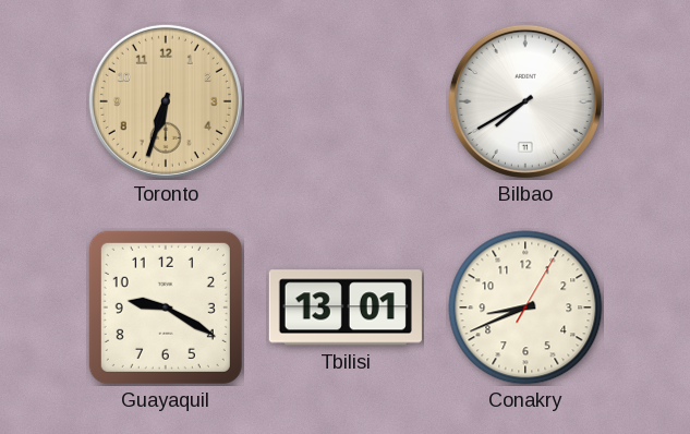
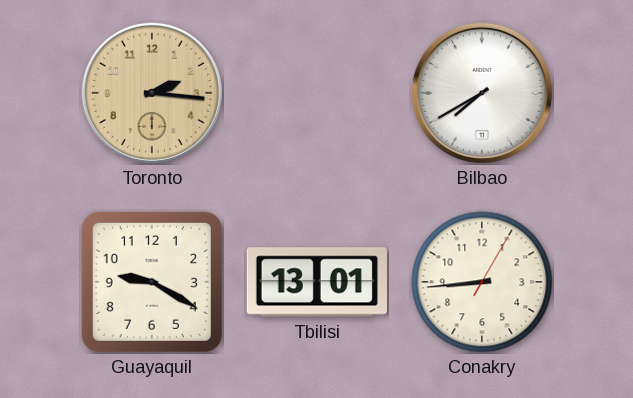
Toronto: 6:33 -> 2:16 (152, 93)
Conakry: 8:41 -> 8:44 (482, 282)
